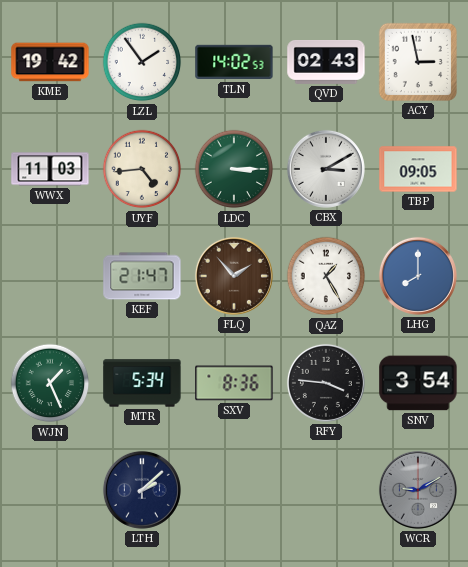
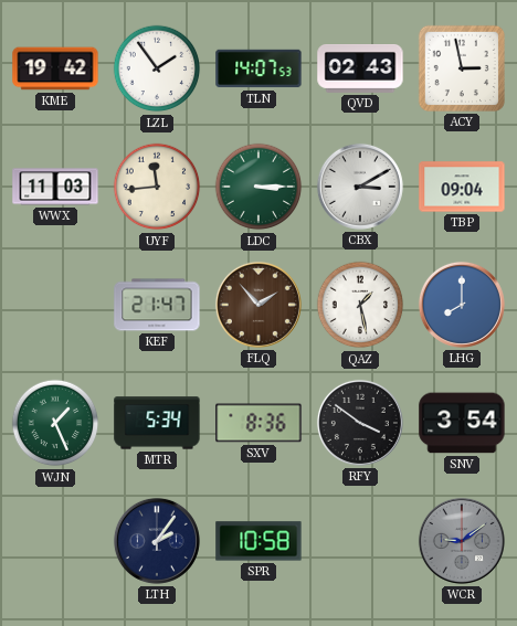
TLN: 14:02 -> 14:07 (258, 68)
UYF: 4:44 -> 11:44 (157, 187)
TBP: 09:05 -> 09:04 (462, 187)
QAZ: 1:25 -> 1:28 (360, 305)
RFY: 3:46 -> 3:51 (360, 423)
LTH: 2:08 -> 2:06 (157, 541)
SPR: none -> 10:58 (258, 541)
WCR: 9:10 -> 9:09 (462, 541)
